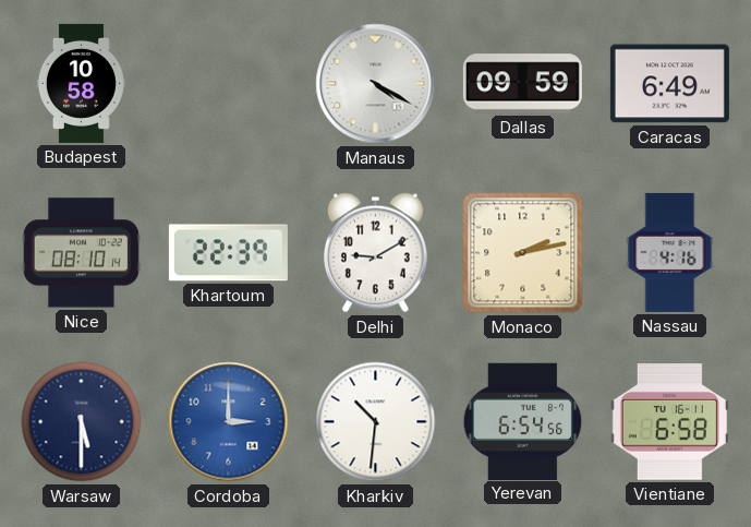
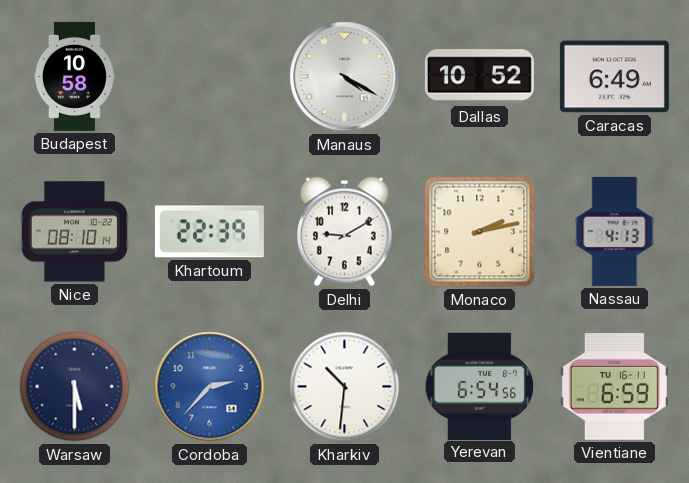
Dallas: 09:59 -> 10:52 (479, 77)
Nassau: 4:16 -> 4:13 (615, 231)
Cordoba: 3:00 -> 2:37 (210, 387)
Vientiane: 6:58 -> 6:59 (614, 387)
